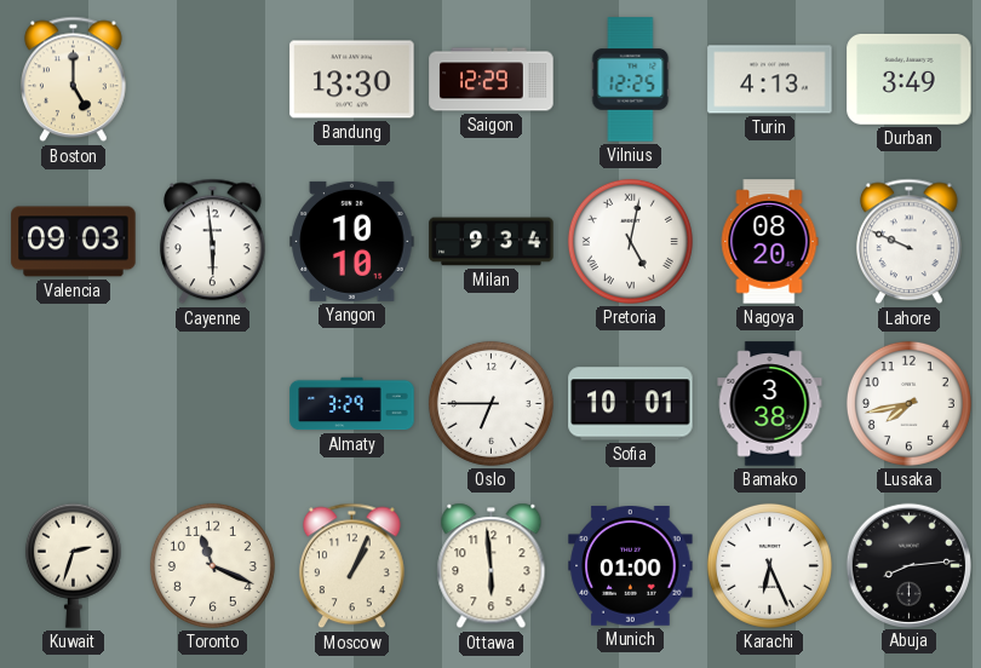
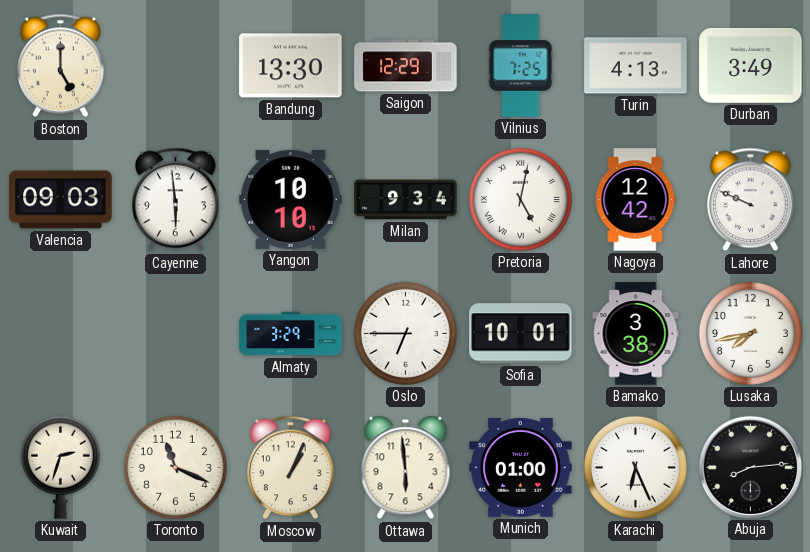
Vilnius: 12:25 -> 7:25 (521, 66)
Nagoya: 08:20 -> 12:42 (635, 200)
